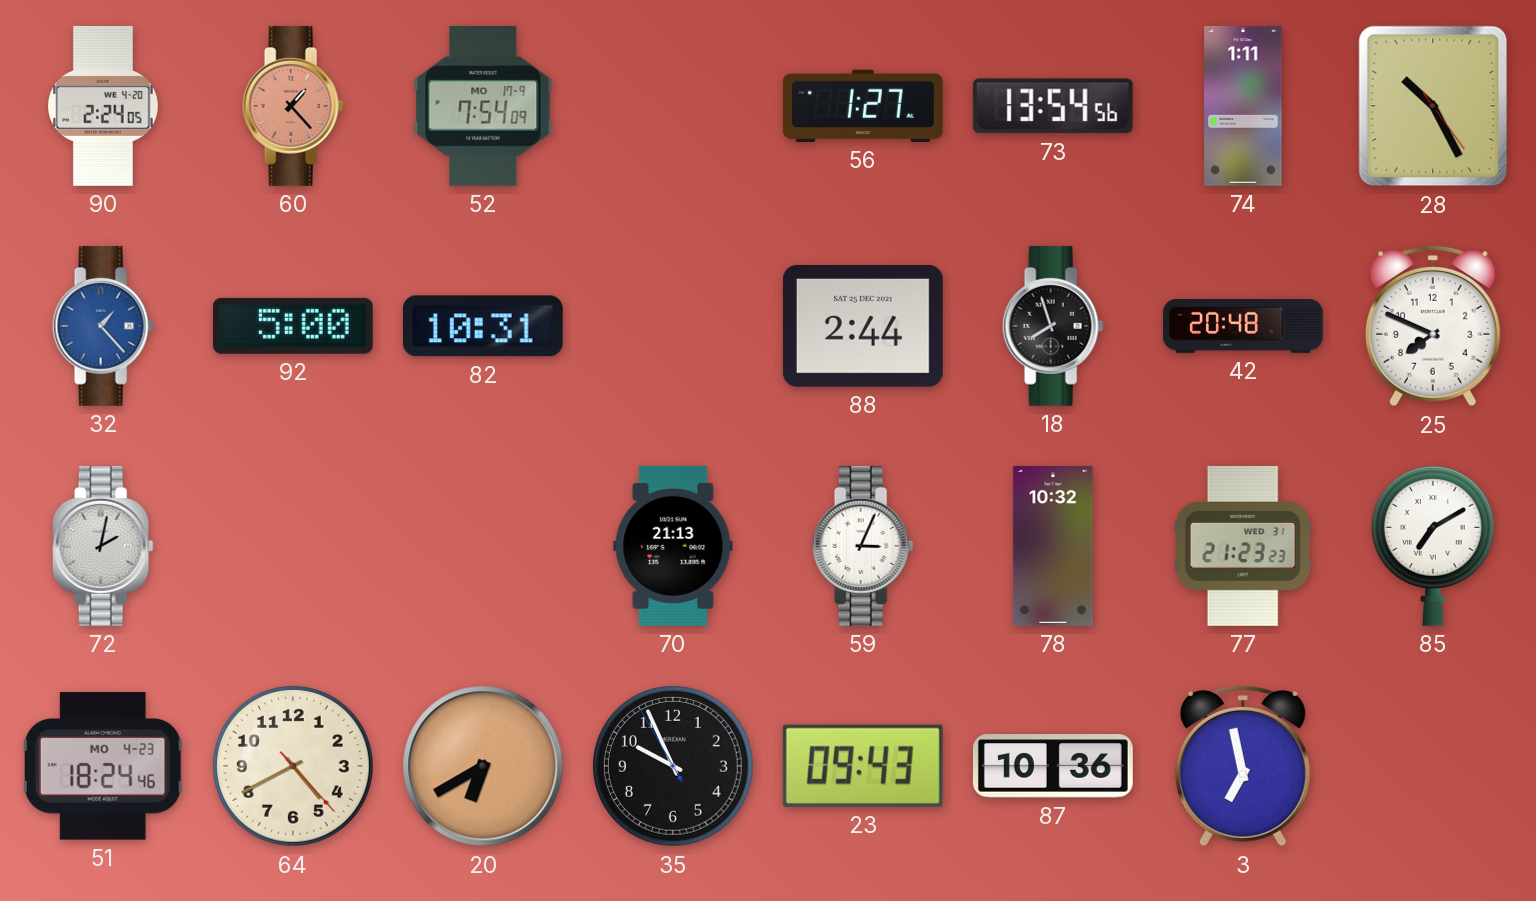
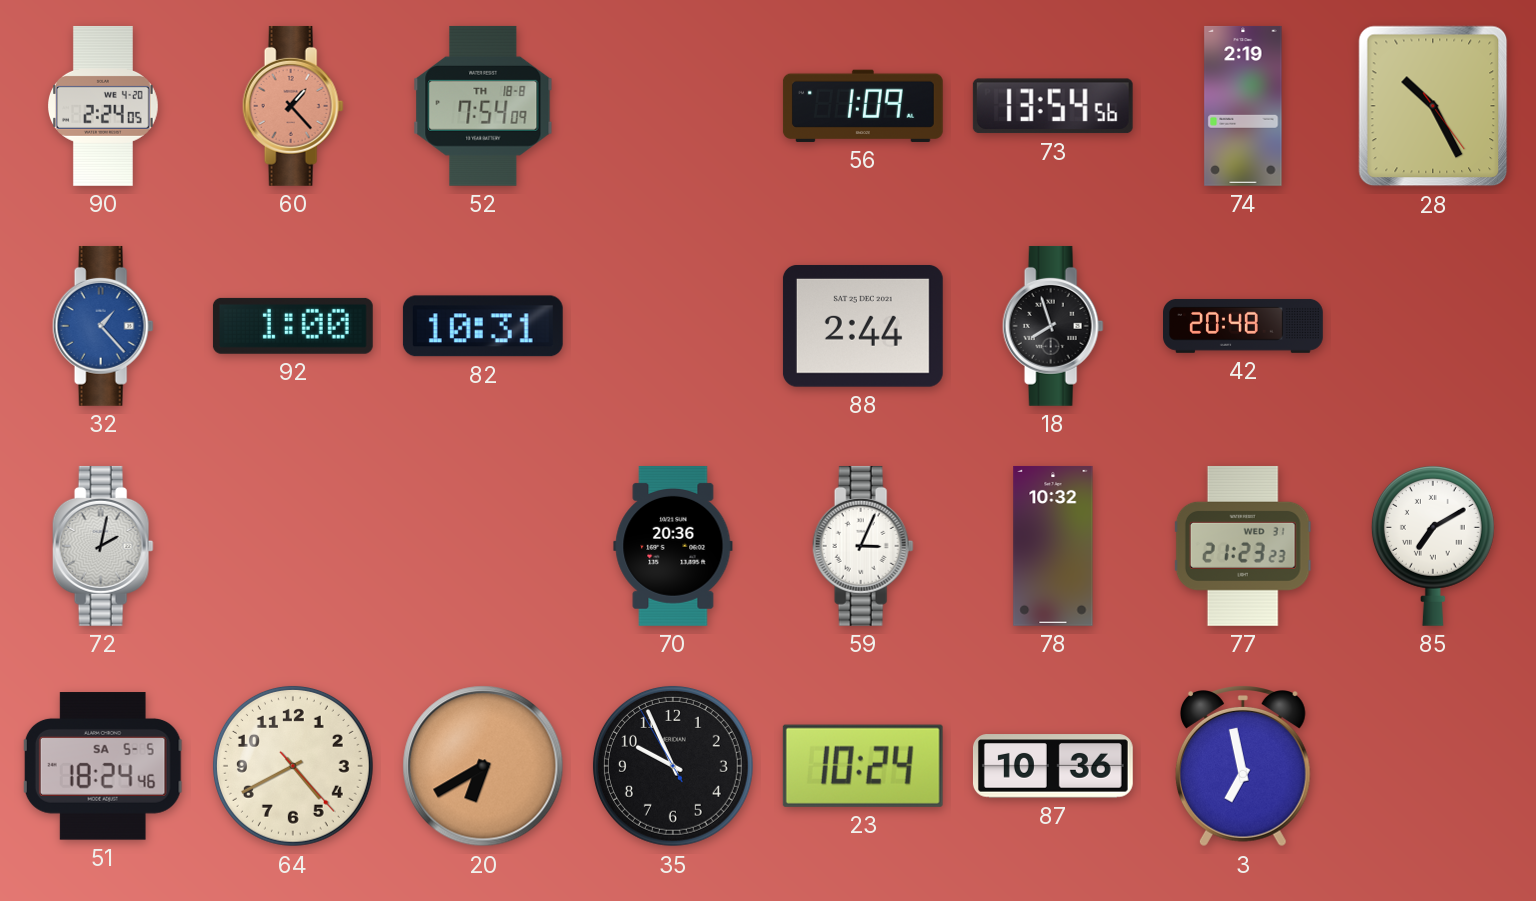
52 date: MO 17-9 -> TH 18-8 (483, 106)
56: 1:27 -> 1:09 (863, 106)
74: 1:11 -> 2:19 (1243, 106)
92: 5:00 -> 1:00 (293, 326)
25: 7:49 -> none (1433, 327)
70: 21:13 -> 20:36 (673, 546)
51 date: MO 4-23 -> SA 5-5 (103, 766)
23: 09:43 -> 10:24 (863, 766)
